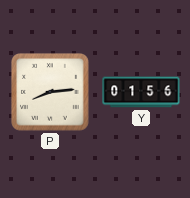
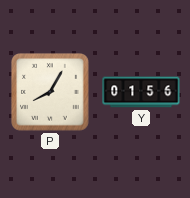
P: 8:14 -> 8:05 (51, 93)
